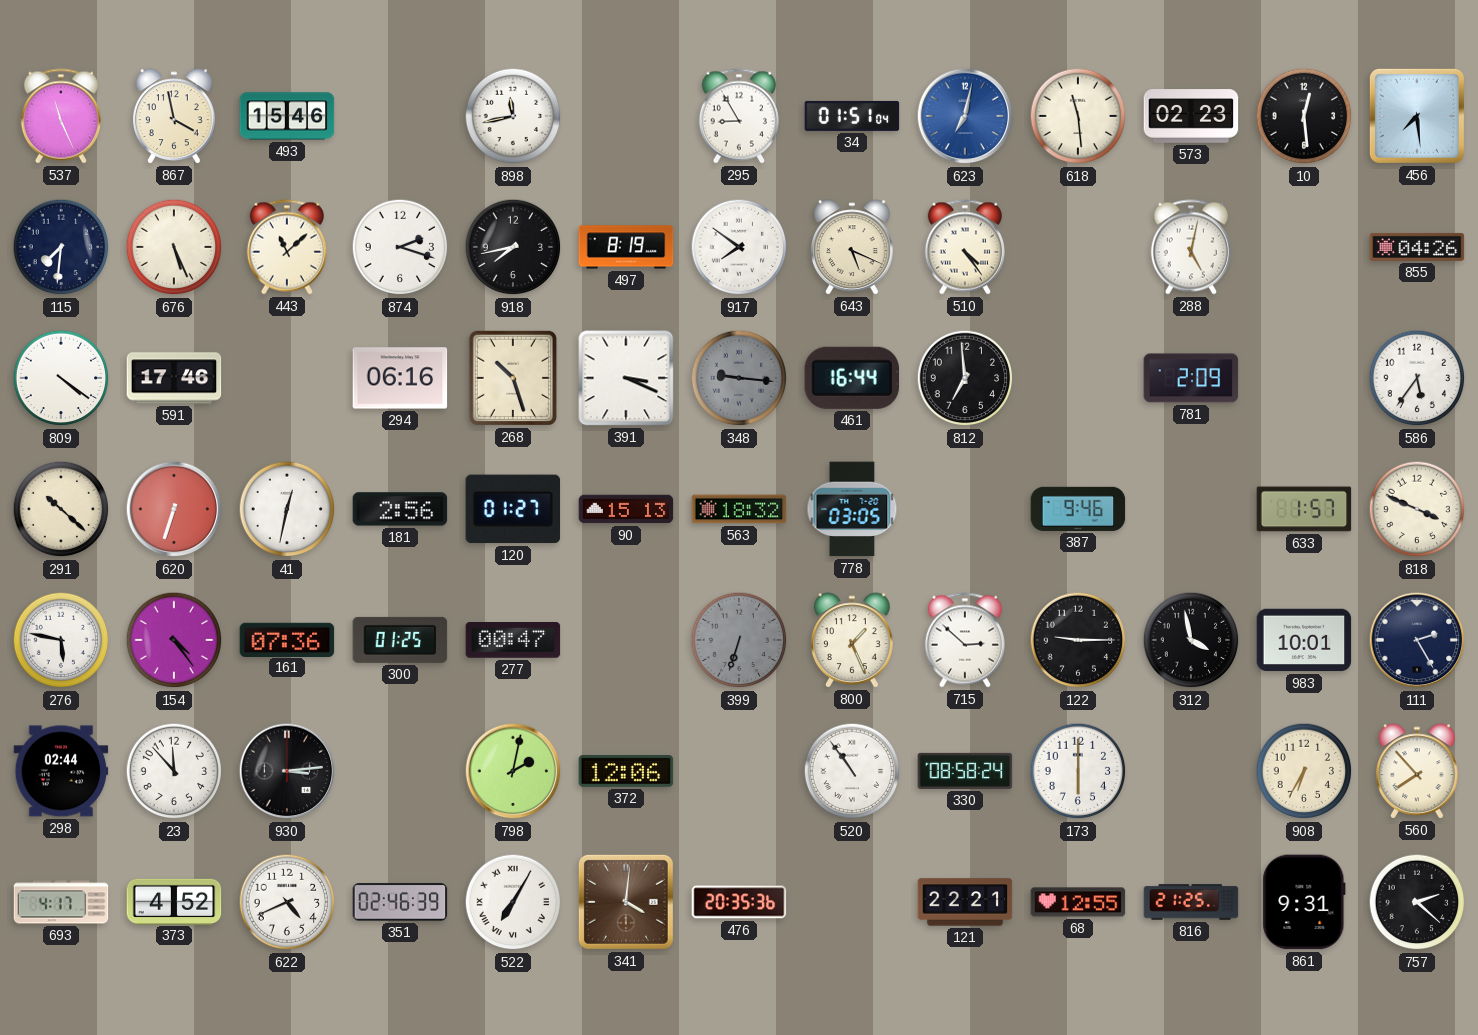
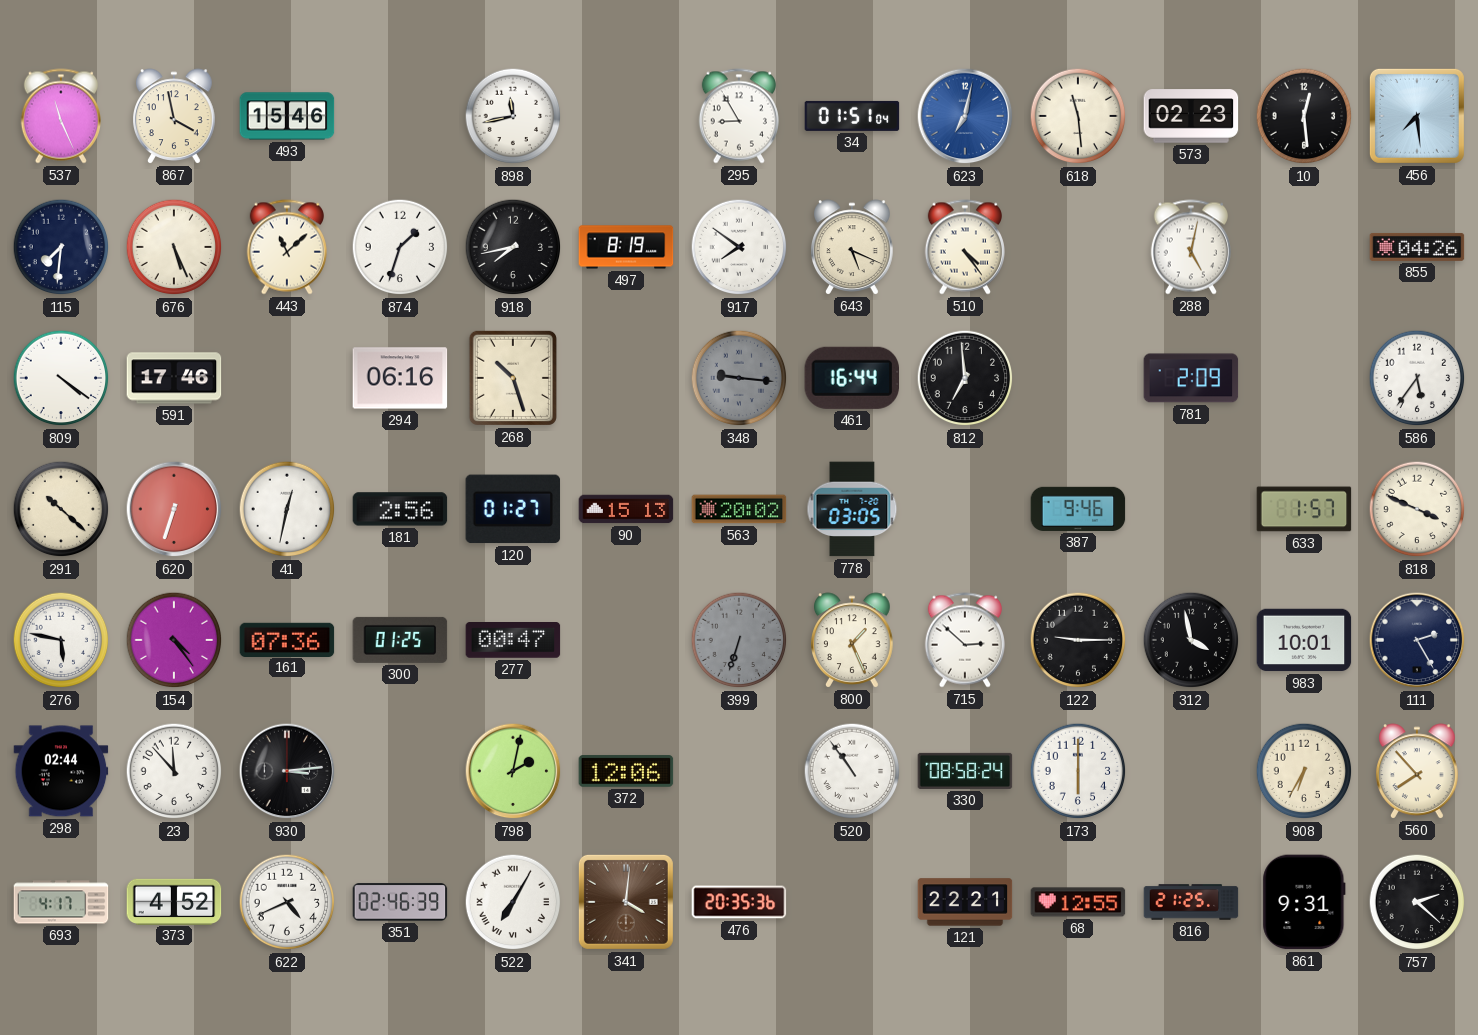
874: 2:18 -> 1:33 (400, 247)
391: 3:19 -> none (626, 378)
563: 18:32 -> 20:02 (739, 509)
